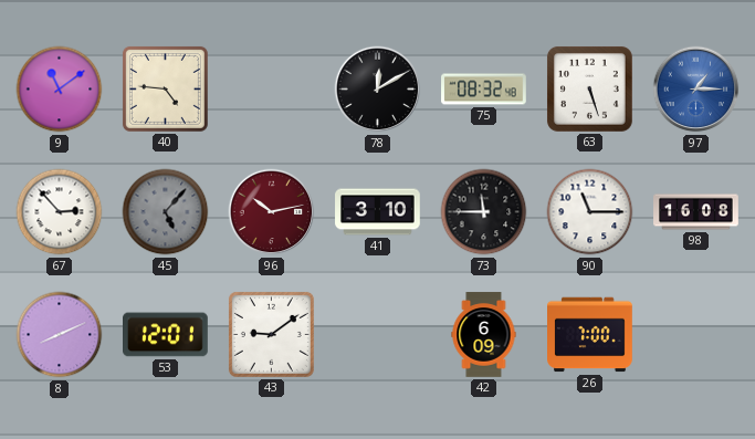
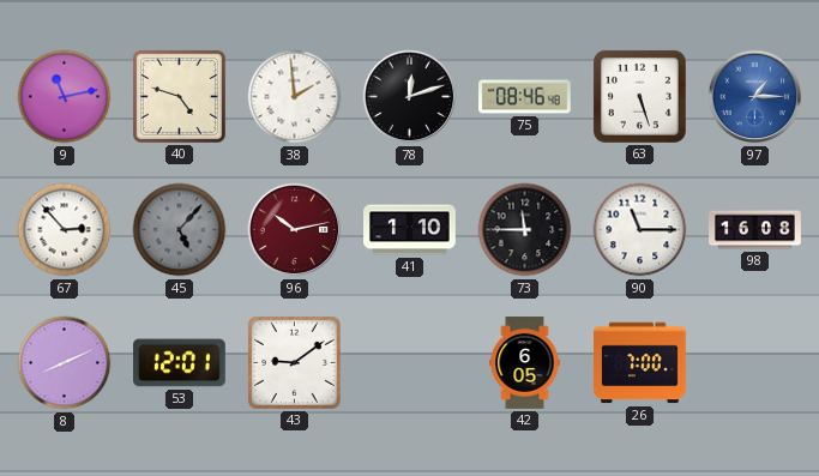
9: 11:09 -> 11:13 (65, 97)
40: 4:46 -> 4:48 (179, 96)
38: none -> 1:59 (295, 97)
78: 12:10 -> 12:12 (410, 97)
75: 08:32 -> 08:46 (525, 97)
41: 3:10 -> 1:10 (410, 230)
42: 6:09 -> 6:05 (525, 363)
